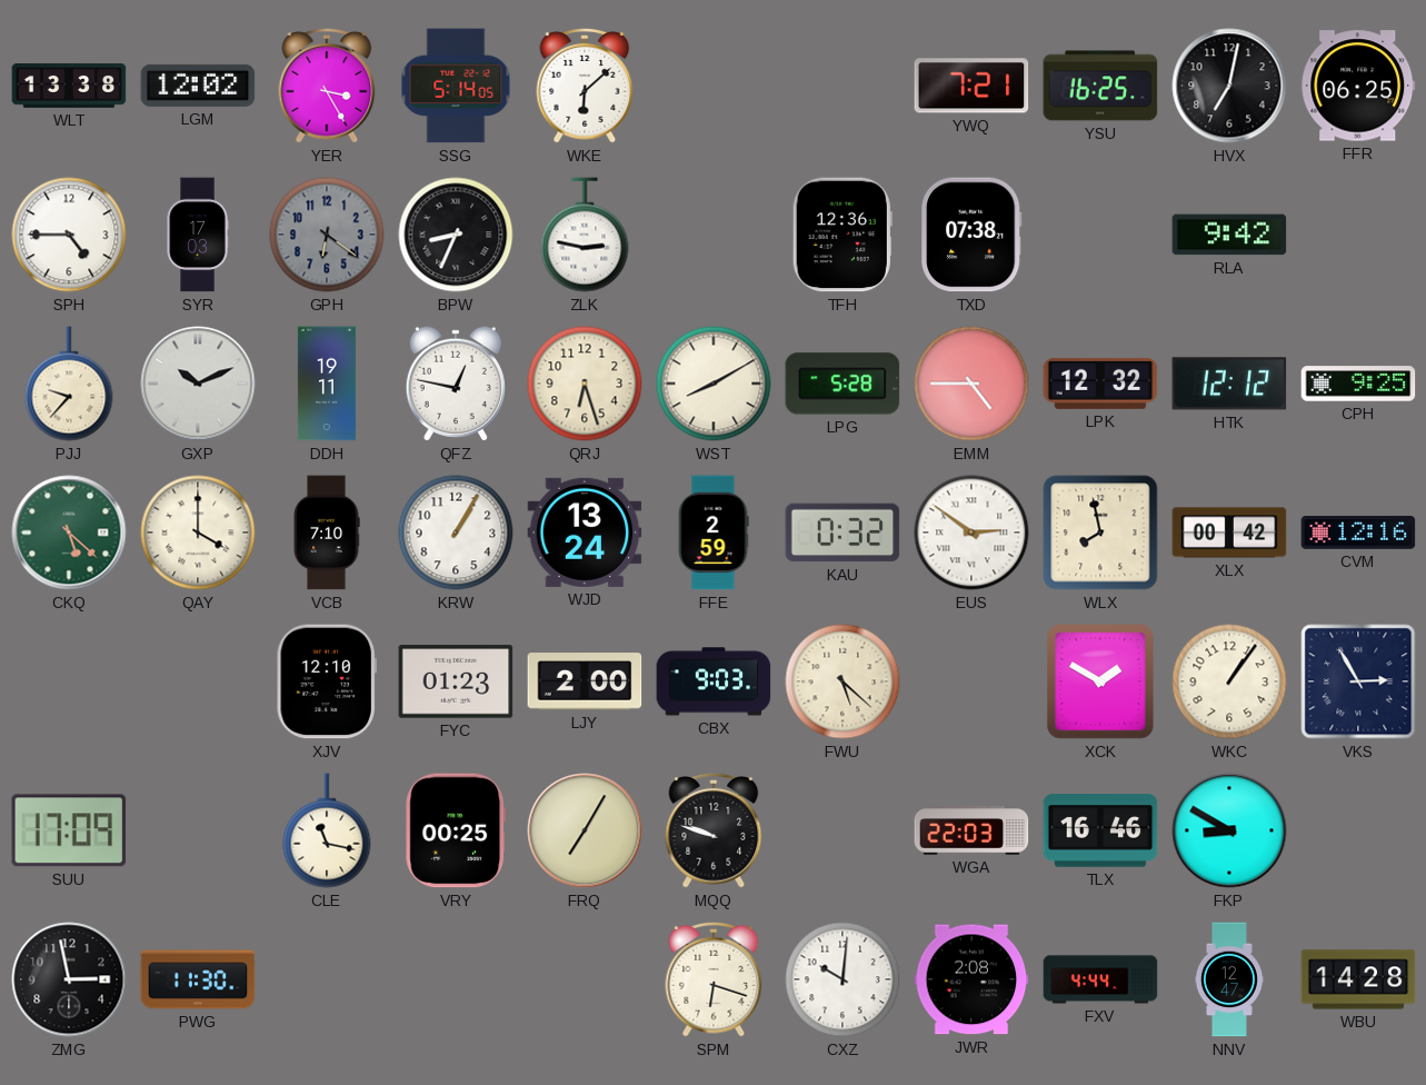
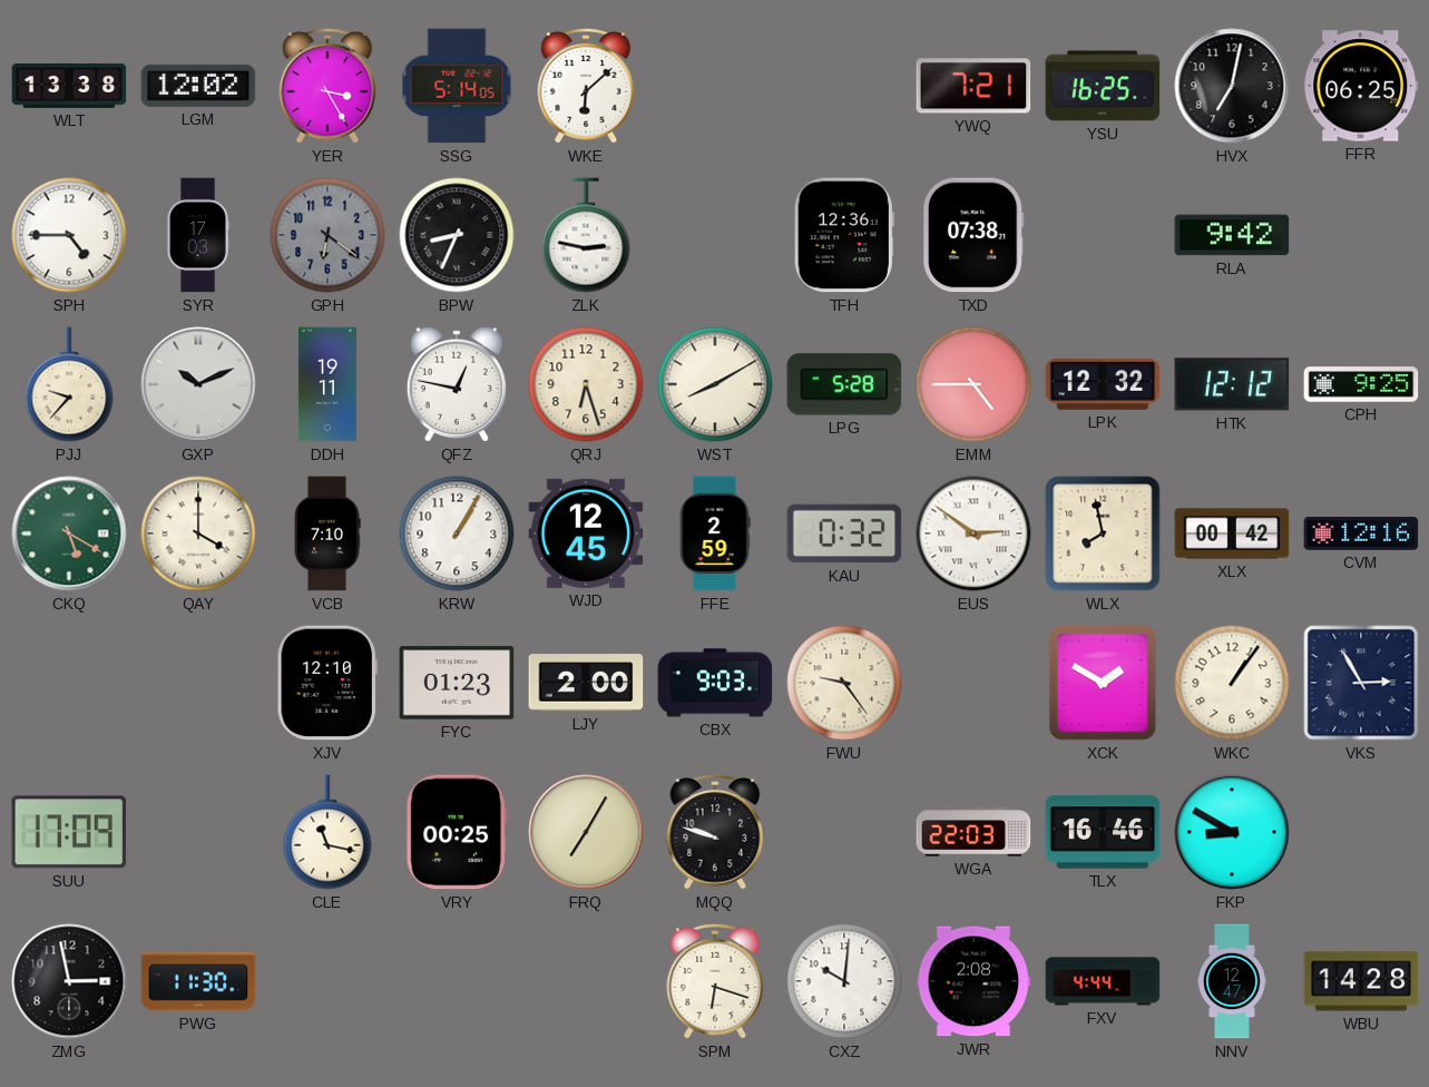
CKQ: 5:22 -> 5:20 (69, 533)
WJD: 13:24 -> 12:45 (586, 533)
FWU: 5:22 -> 9:24 (844, 683)
